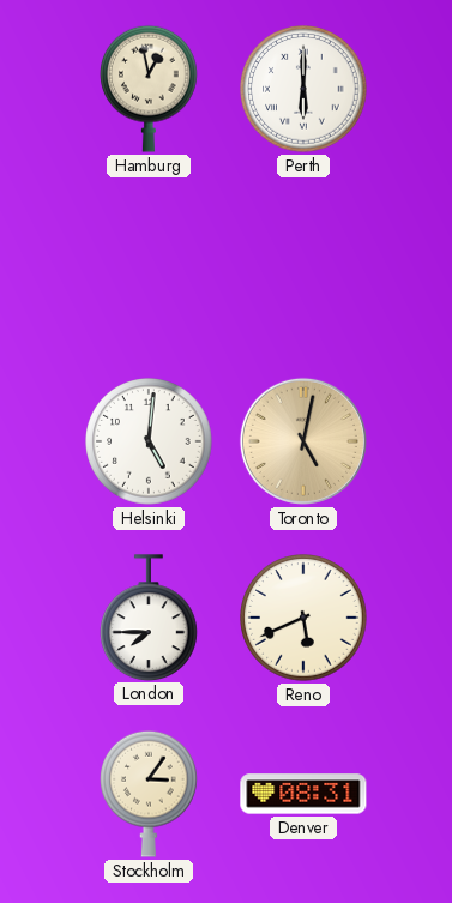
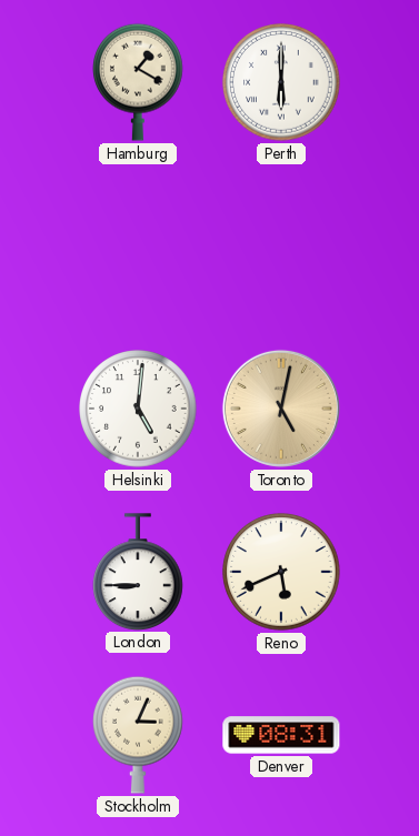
Hamburg: 12:58 -> 1:20 (139, 82)
London: 7:45 -> 8:45 (139, 572)
Stockholm: 3:06 -> 3:04 (139, 735)
